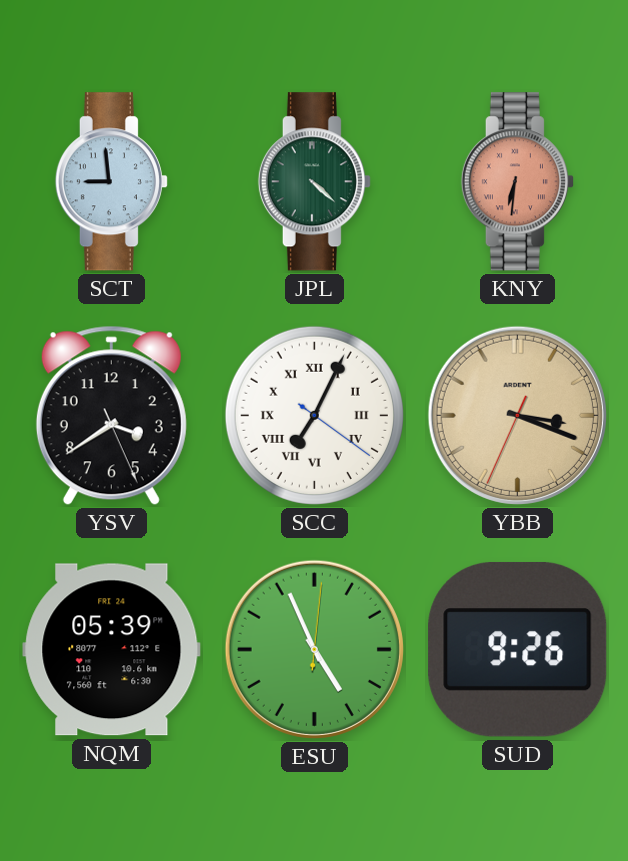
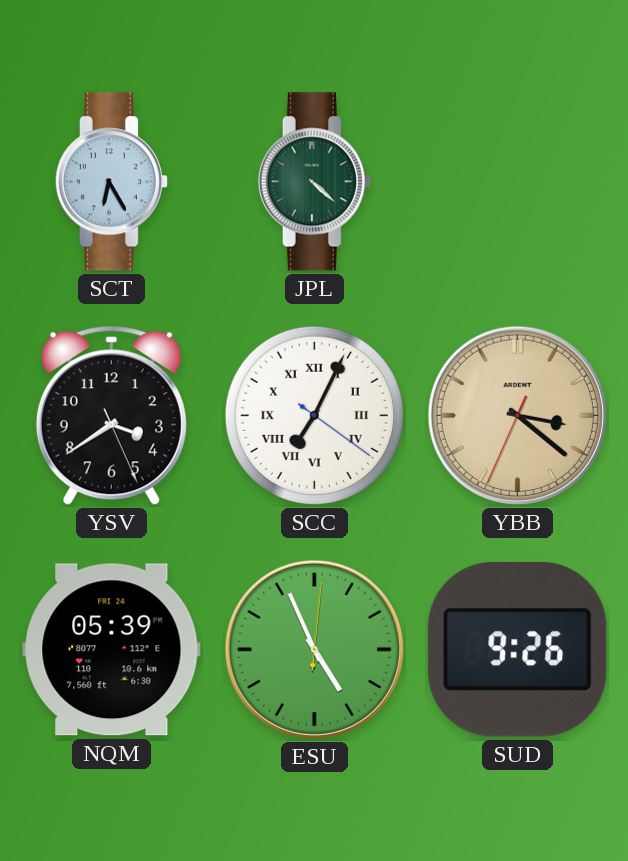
SCT: 8:59 -> 6:25 (111, 182)
KNY: 6:31 -> none (517, 182)
YBB: 3:18 -> 3:21 (517, 415)
